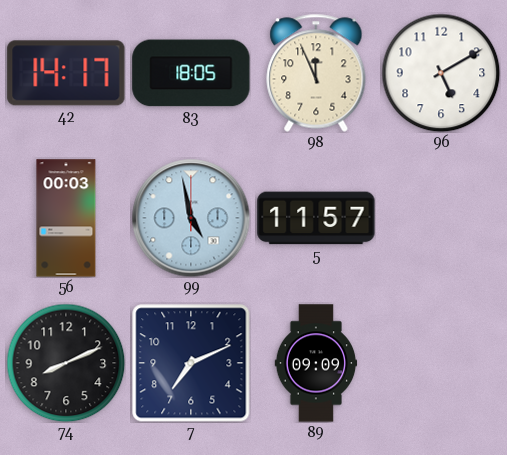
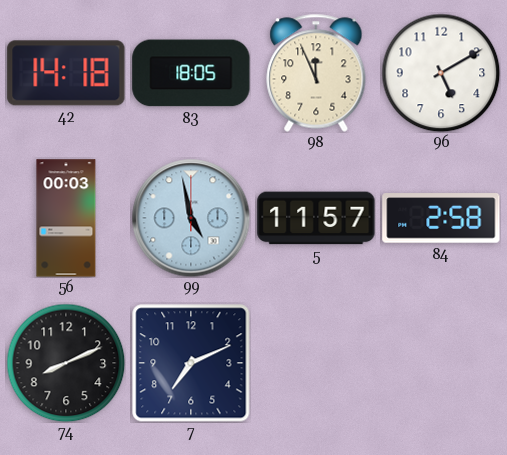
42: 14:17 -> 14:18 (66, 73)
84: none -> 2:58 (441, 218)
89: 09:09 -> none (316, 363)
